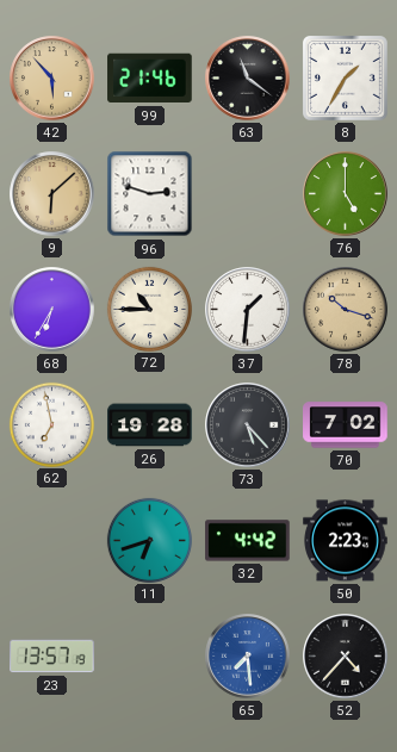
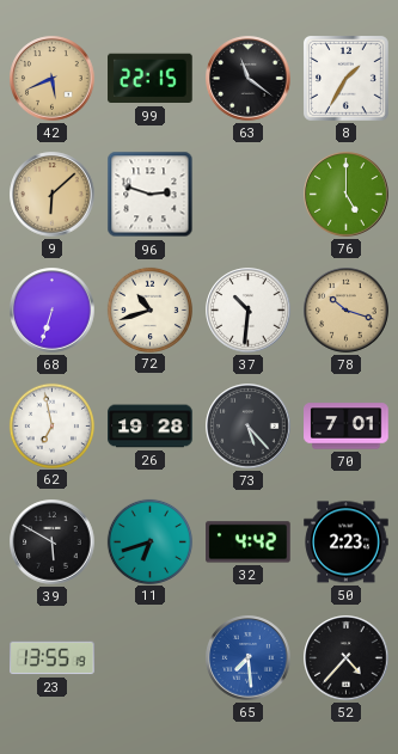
42: 5:53 -> 5:41 (53, 79)
99: 21:46 -> 22:15 (151, 79)
68: 6:35 -> 6:33 (53, 311)
72: 10:45 -> 10:42 (149, 309)
37: 1:31 -> 10:31 (249, 311)
70: 7:02 -> 7:01 (347, 427)
39: none -> 5:50 (53, 542)
23: 13:57 -> 13:55 (53, 658)
